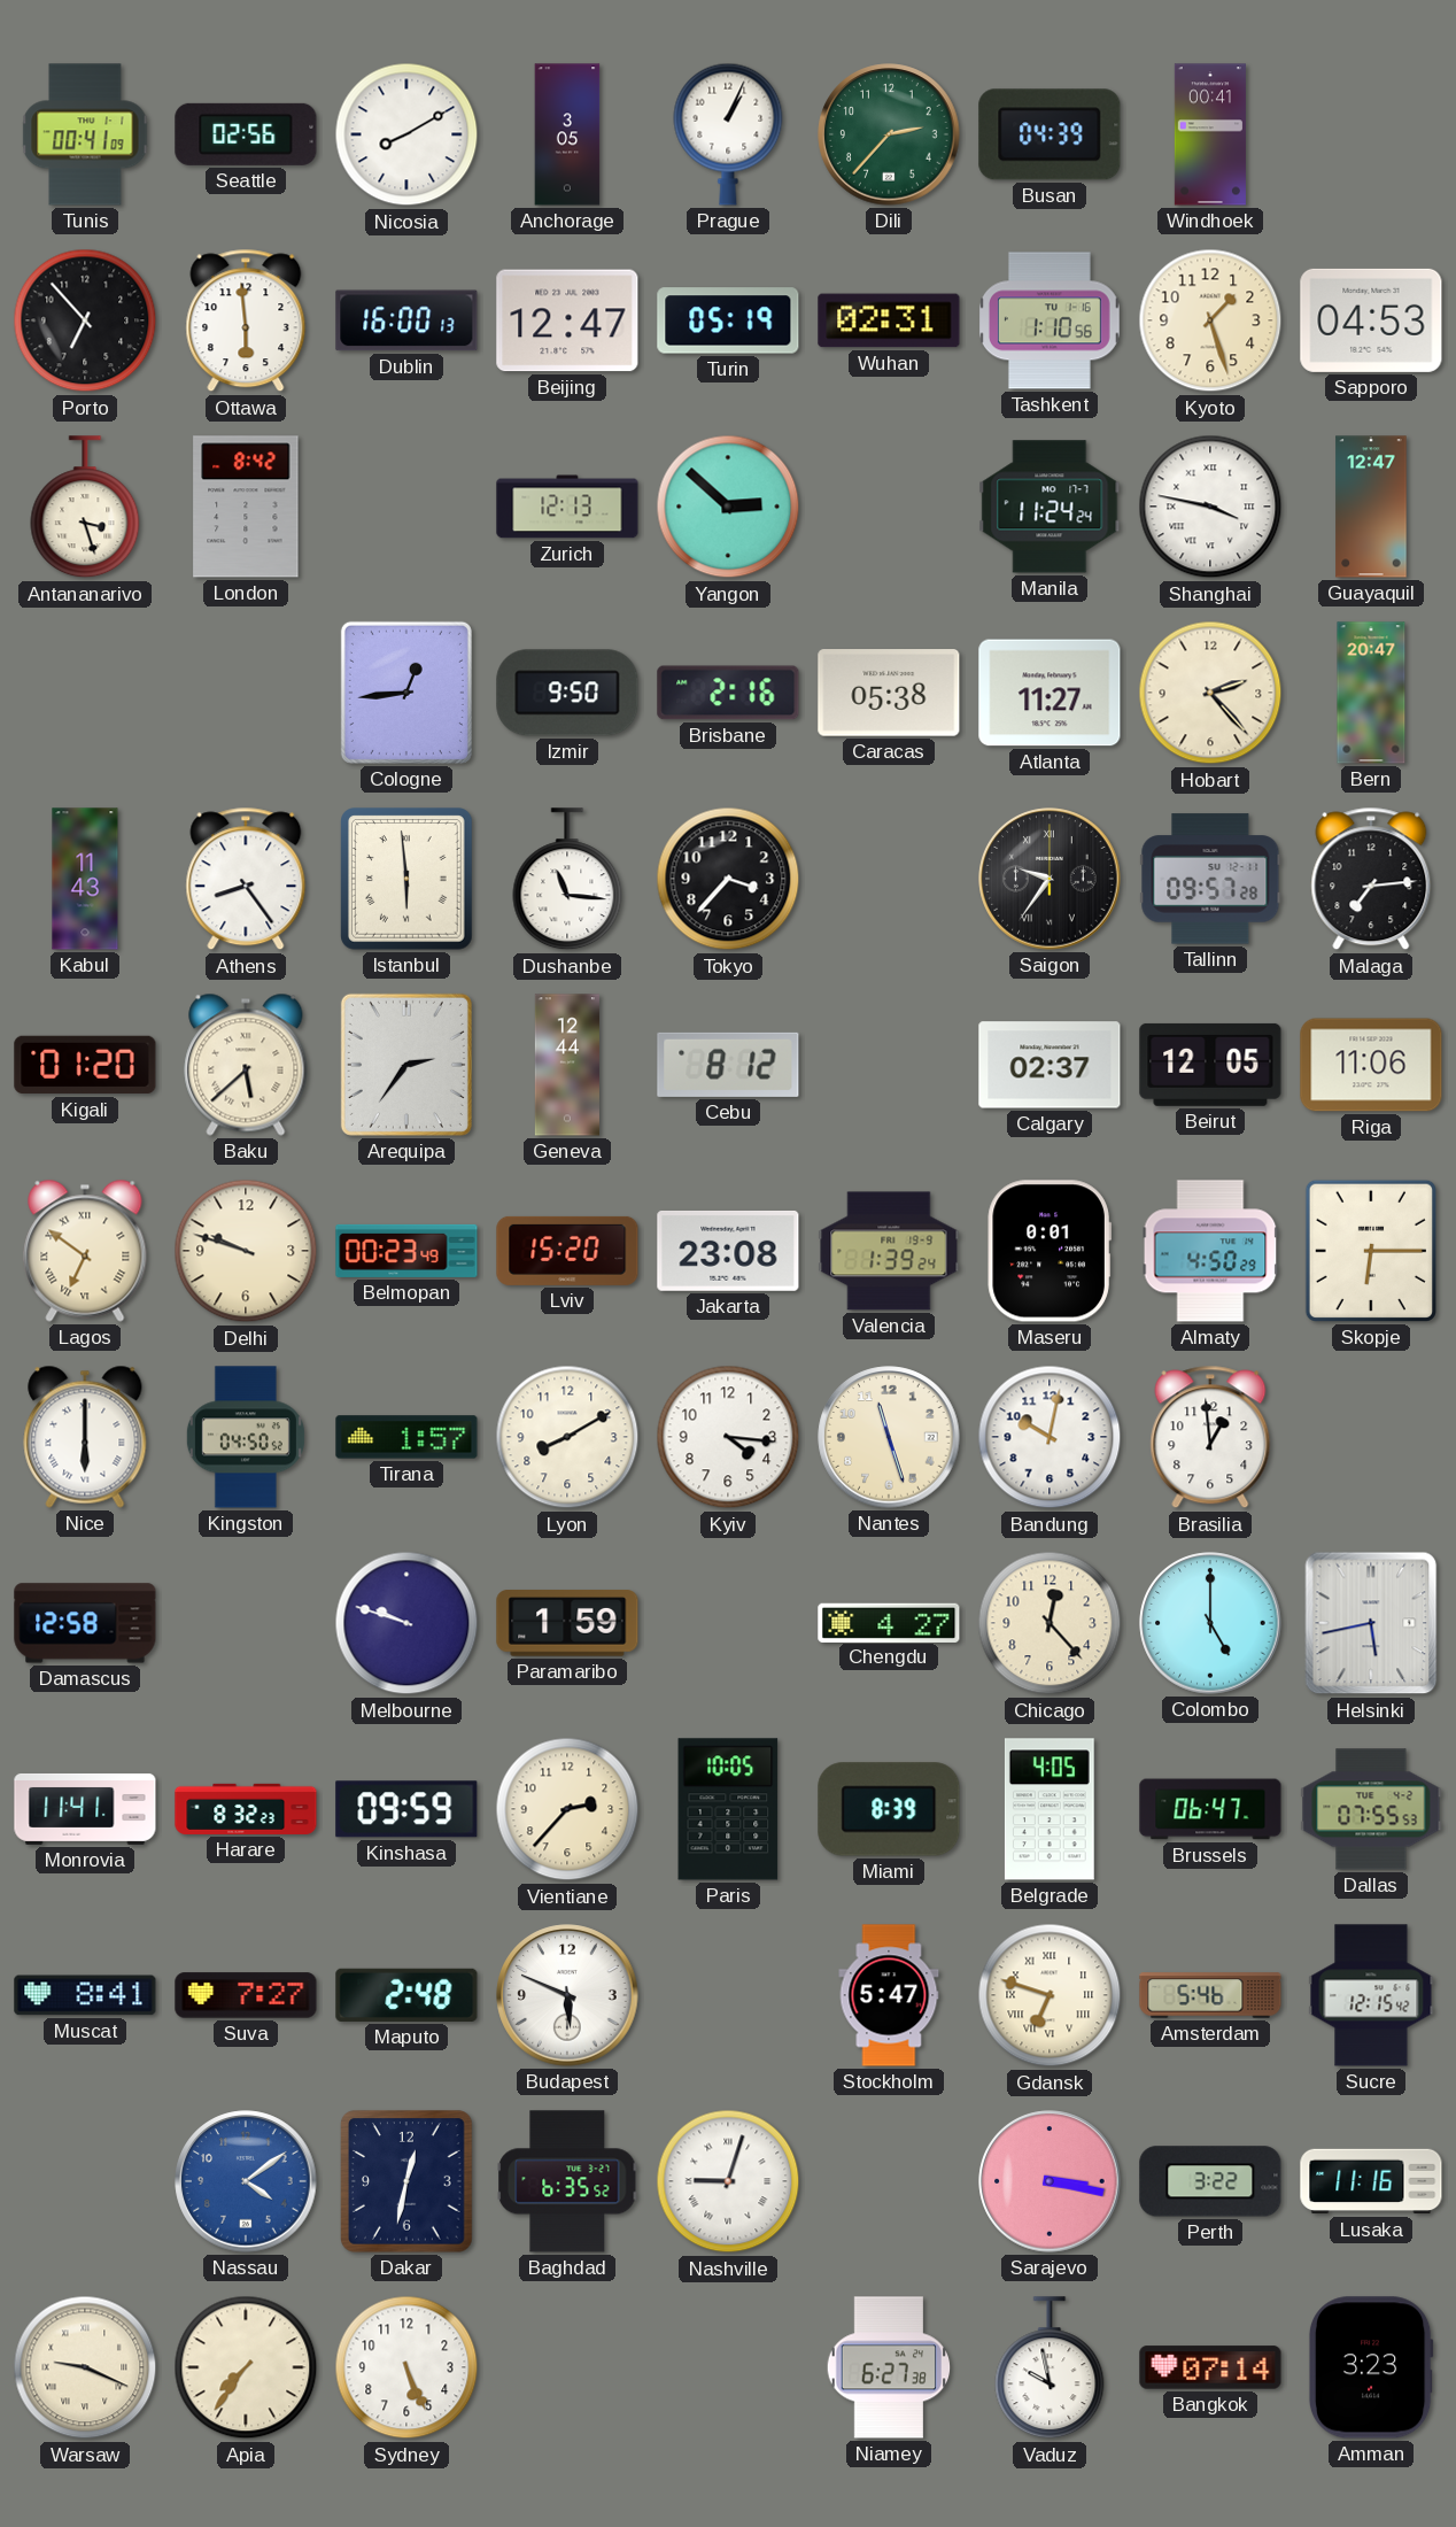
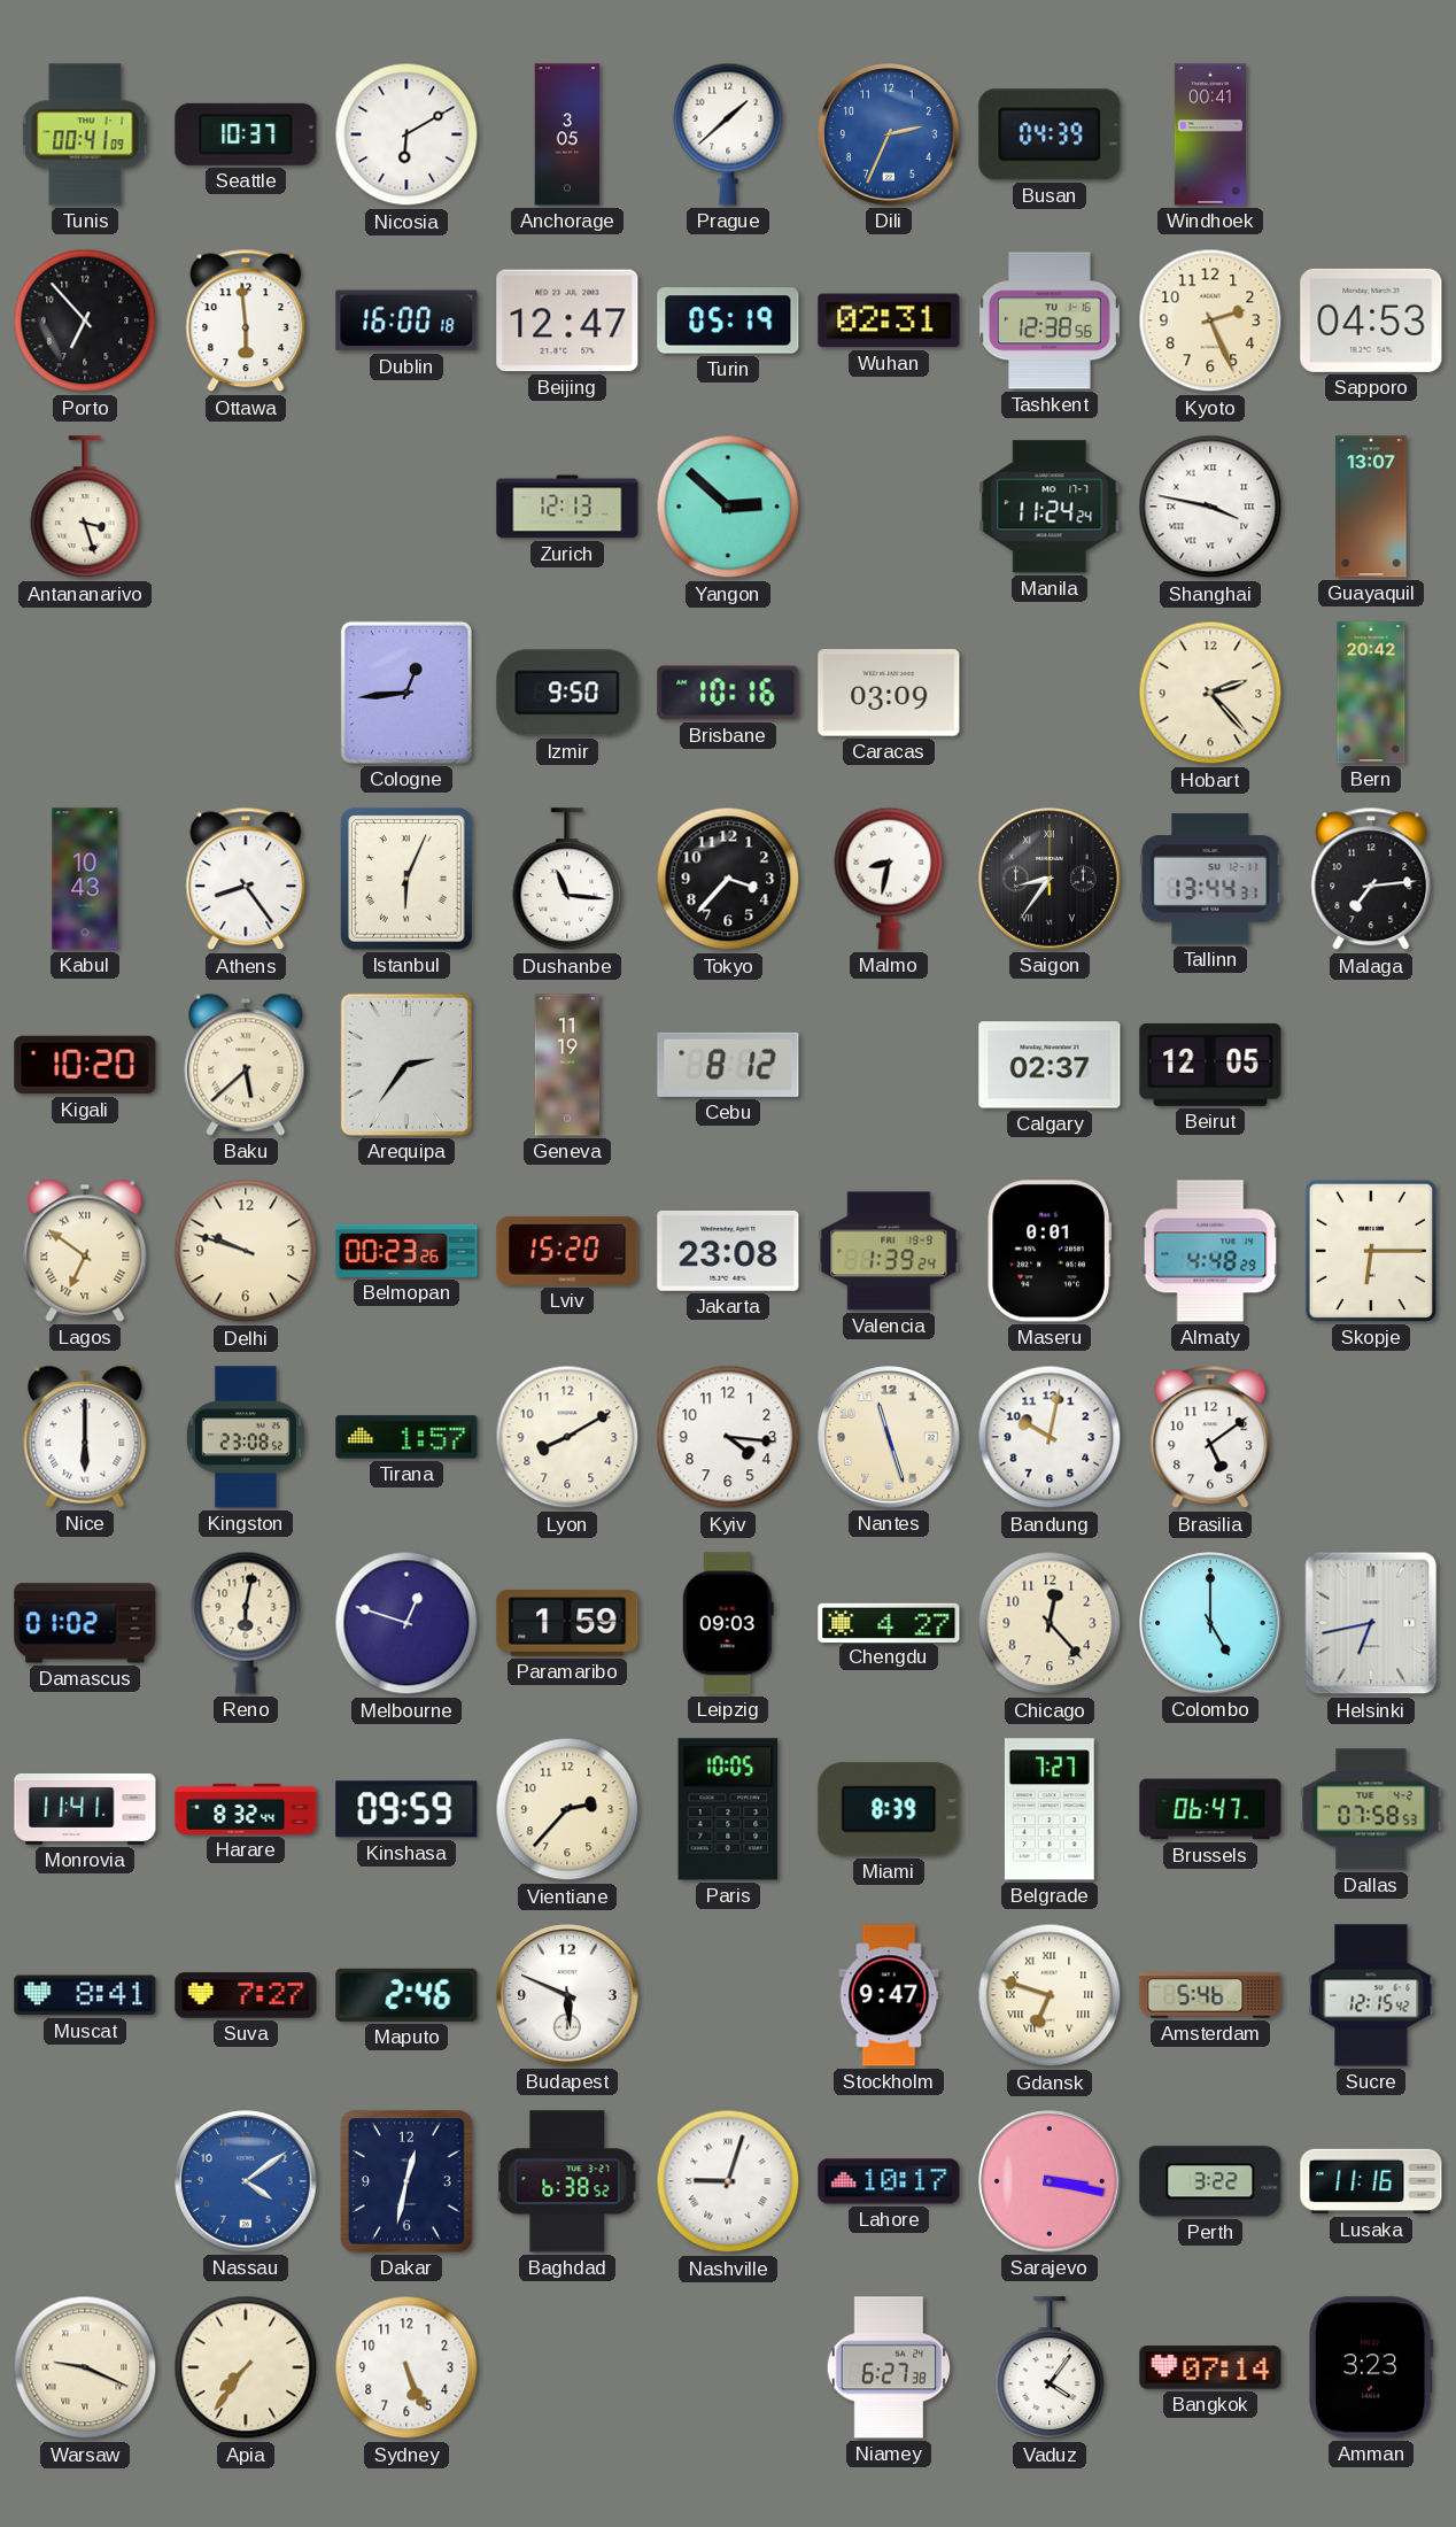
Seattle: 02:56 -> 10:37 (246, 134)
Nicosia: 8:10 -> 6:10 (406, 134)
Prague: 1:04 -> 1:38 (728, 134)
Dili: 2:37 -> 2:34 (889, 134)
Dili dial: green -> blue (889, 134)
Dublin: 16:00:13 -> 16:00:18 (406, 320)
Tashkent: 1:10 -> 12:38 (1051, 320)
Kyoto: 1:27 -> 2:26 (1210, 320)
London: 8:42 -> none (246, 507)
Guayaquil: 12:47 -> 13:07 (1371, 507)
Brisbane: 2:16 -> 10:16 (728, 693)
Caracas: 05:38 -> 03:09 (889, 693)
Atlanta: 11:27 -> none (1050, 693)
Bern: 20:47 -> 20:42 (1371, 693)
Kabul: 11:43 -> 10:43 (85, 879)
Istanbul: 5:59 -> 6:04 (408, 879)
Malmo: none -> 8:32 (889, 879)
Saigon: 9:36 -> 8:36 (1050, 879)
Tallinn: 09:57 -> 13:44 (1210, 879)
Kigali: 01:20 -> 10:20 (85, 1065)
Geneva: 12:44 -> 11:19 (567, 1065)
Riga: 11:06 -> none (1371, 1065)
Belmopan: 00:23:49 -> 00:23:26 (406, 1251)
Almaty: 4:50 -> 4:48 (1210, 1251)
Kingston: 04:50 -> 23:08 (246, 1437)
Brasilia: 12:59 -> 5:09 (1210, 1437)
Damascus: 12:58 -> 01:02 (85, 1623)
Reno: none -> 6:02 (246, 1623)
Melbourne: 9:48 -> 12:48 (406, 1623)
Leipzig: none -> 09:03 (728, 1623)
Helsinki: 5:43 -> 6:43 (1371, 1623)
Harare: 8:32:23 -> 8:32:44 (246, 1809)
Belgrade: 4:05 -> 7:27 (1050, 1809)
Dallas: 07:55 -> 07:58 (1371, 1809)
Maputo: 2:48 -> 2:46 (406, 1995)
Stockholm: 5:47 -> 9:47 (889, 1995)
Baghdad: 6:35 -> 6:38 (568, 2181)
Lahore: none -> 10:17 (889, 2181)
Vaduz: 9:58 -> 4:06 (1050, 2368)
